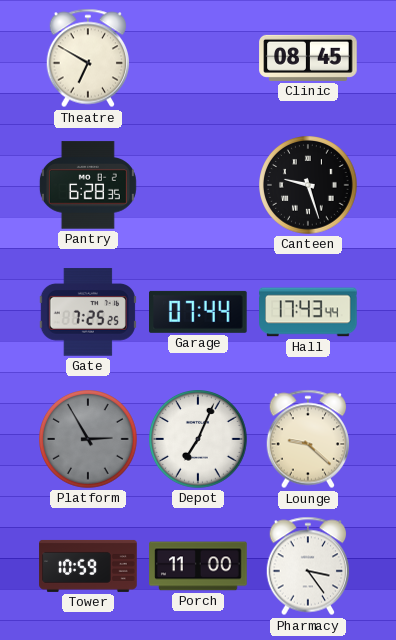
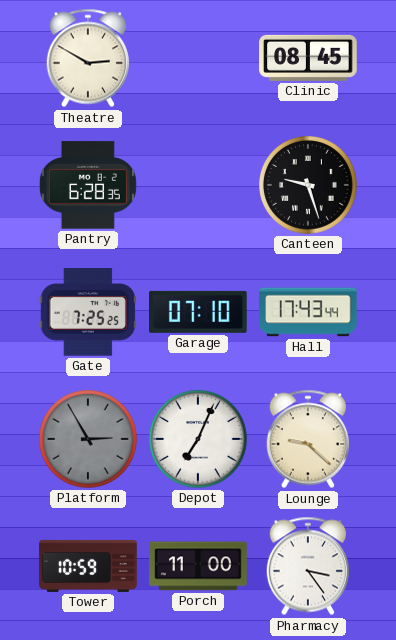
Theatre: 6:50 -> 2:50 (88, 58)
Garage: 07:44 -> 07:10 (199, 312)
